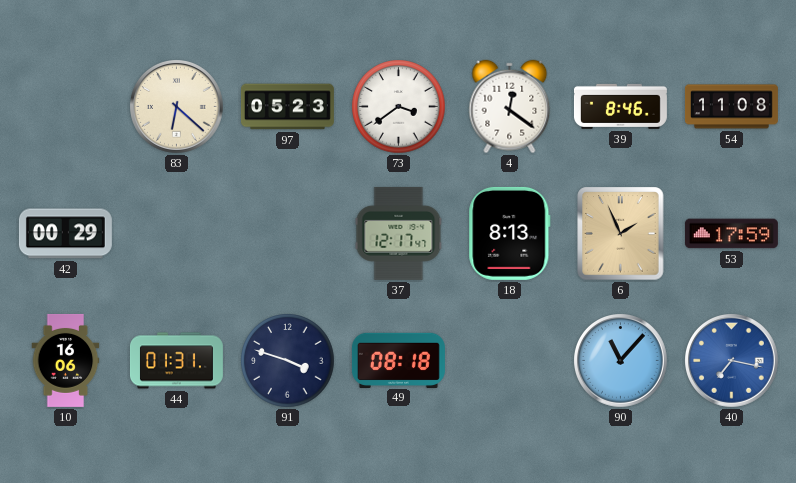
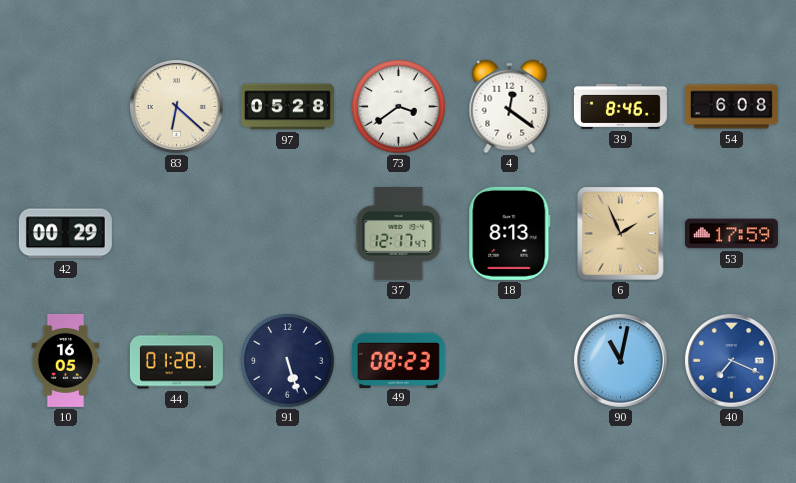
97: 05:23 -> 05:28 (287, 107)
54: 11:08 -> 6:08 (731, 107)
10: 16:06 -> 16:05 (66, 360)
44: 01:31 -> 01:28 (176, 361)
91: 3:48 -> 5:27 (288, 361)
49: 08:18 -> 08:23 (398, 360)
90: 11:07 -> 11:02 (621, 361)
40: 7:17 -> 7:19 (732, 361)
